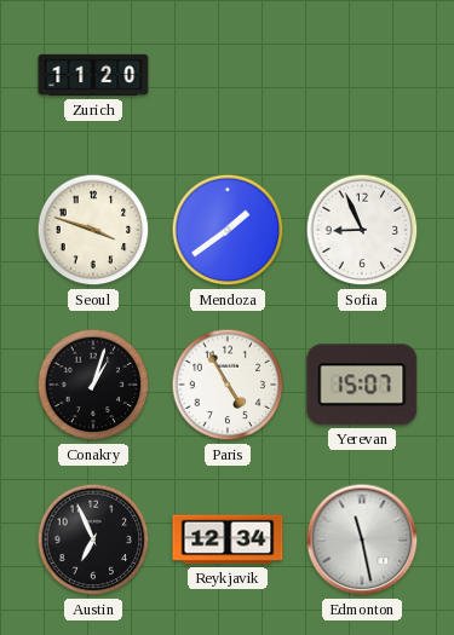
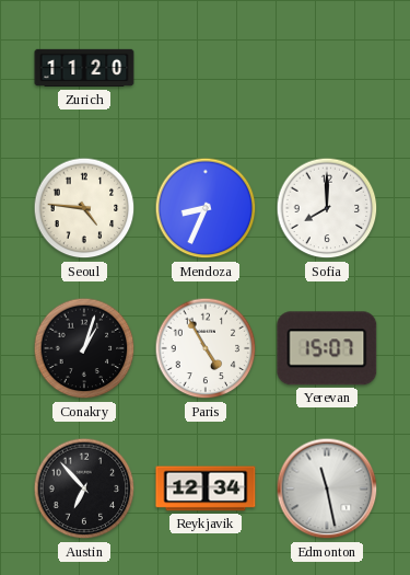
Seoul: 3:48 -> 4:46 (84, 208)
Mendoza: 1:39 -> 8:34 (206, 208)
Sofia: 8:56 -> 8:00 (327, 208)
Austin: 6:56 -> 6:53 (84, 488)
